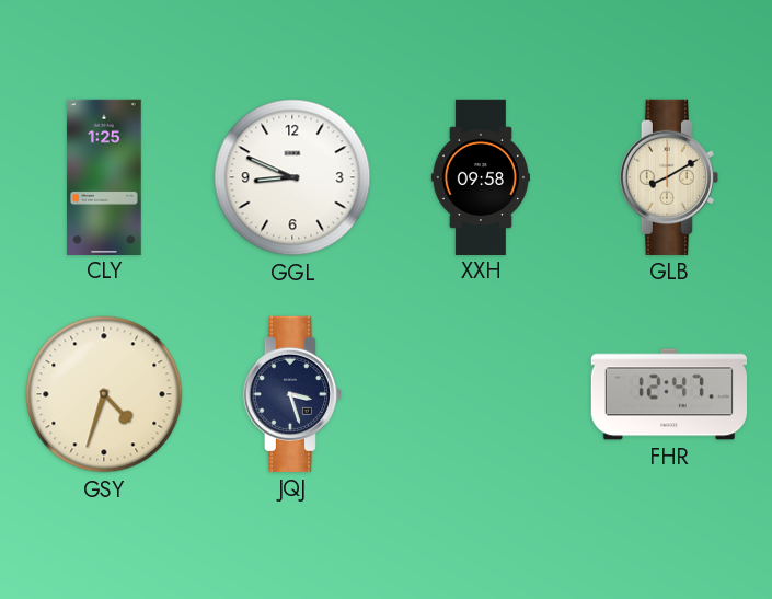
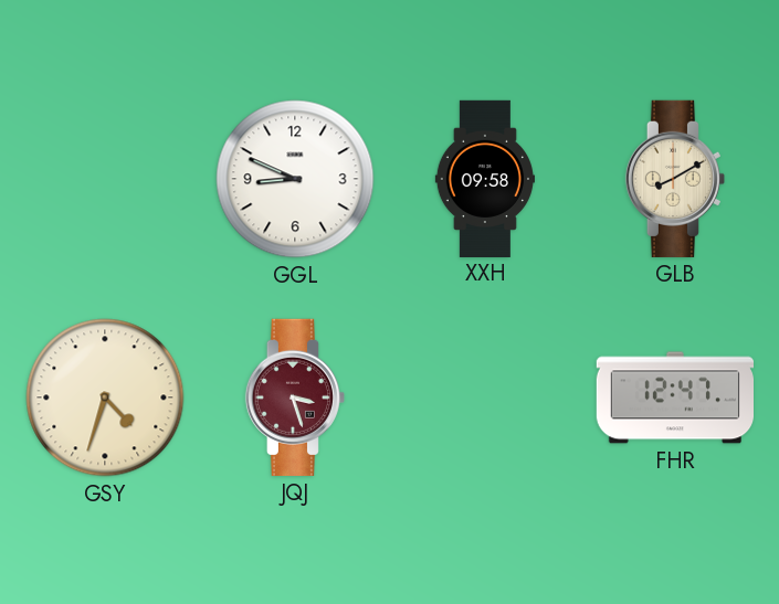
CLY: 1:25 -> none (104, 176)
JQJ dial: navy -> burgundy (295, 398)
